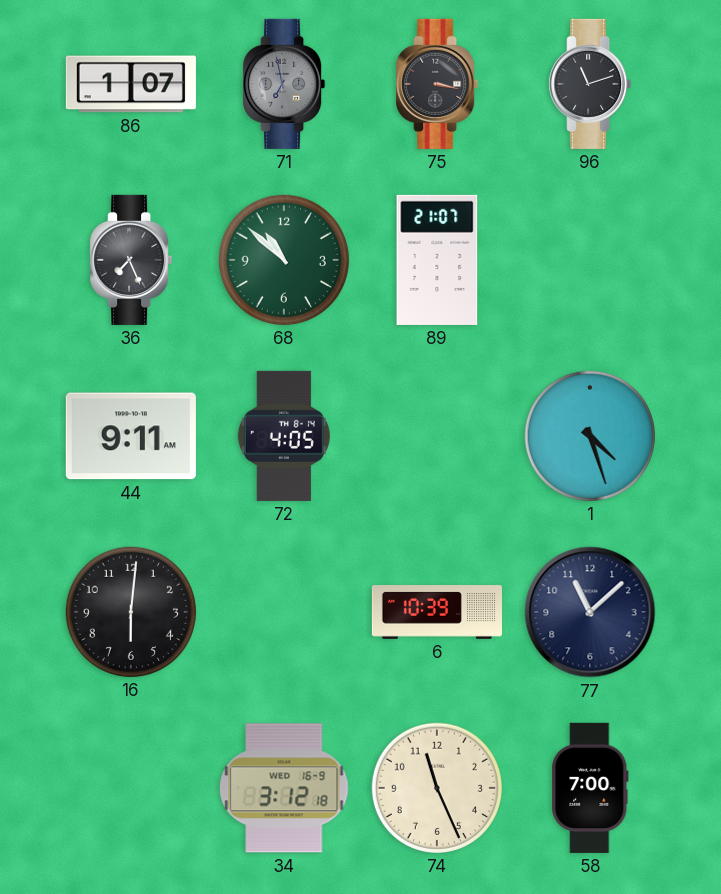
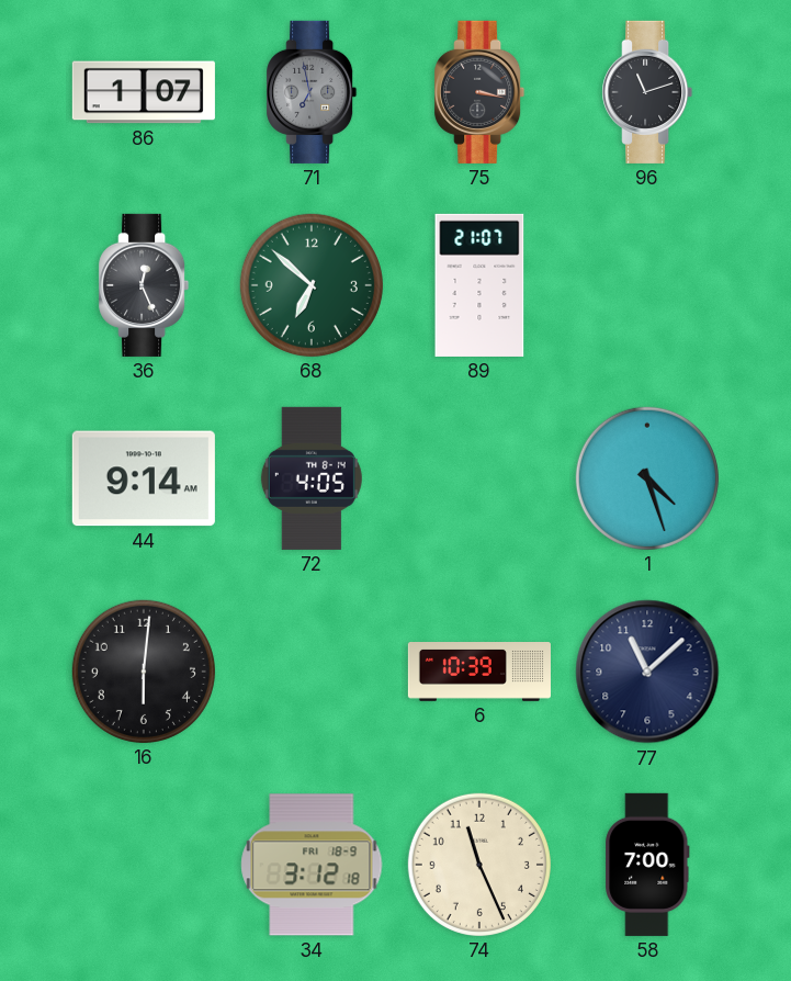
36: 7:26 -> 12:26 (144, 285)
68: 10:52 -> 6:52 (312, 285)
44: 9:11 -> 9:14 (144, 478)
34 date: WED 16-9 -> FRI 18-9 (312, 865)
